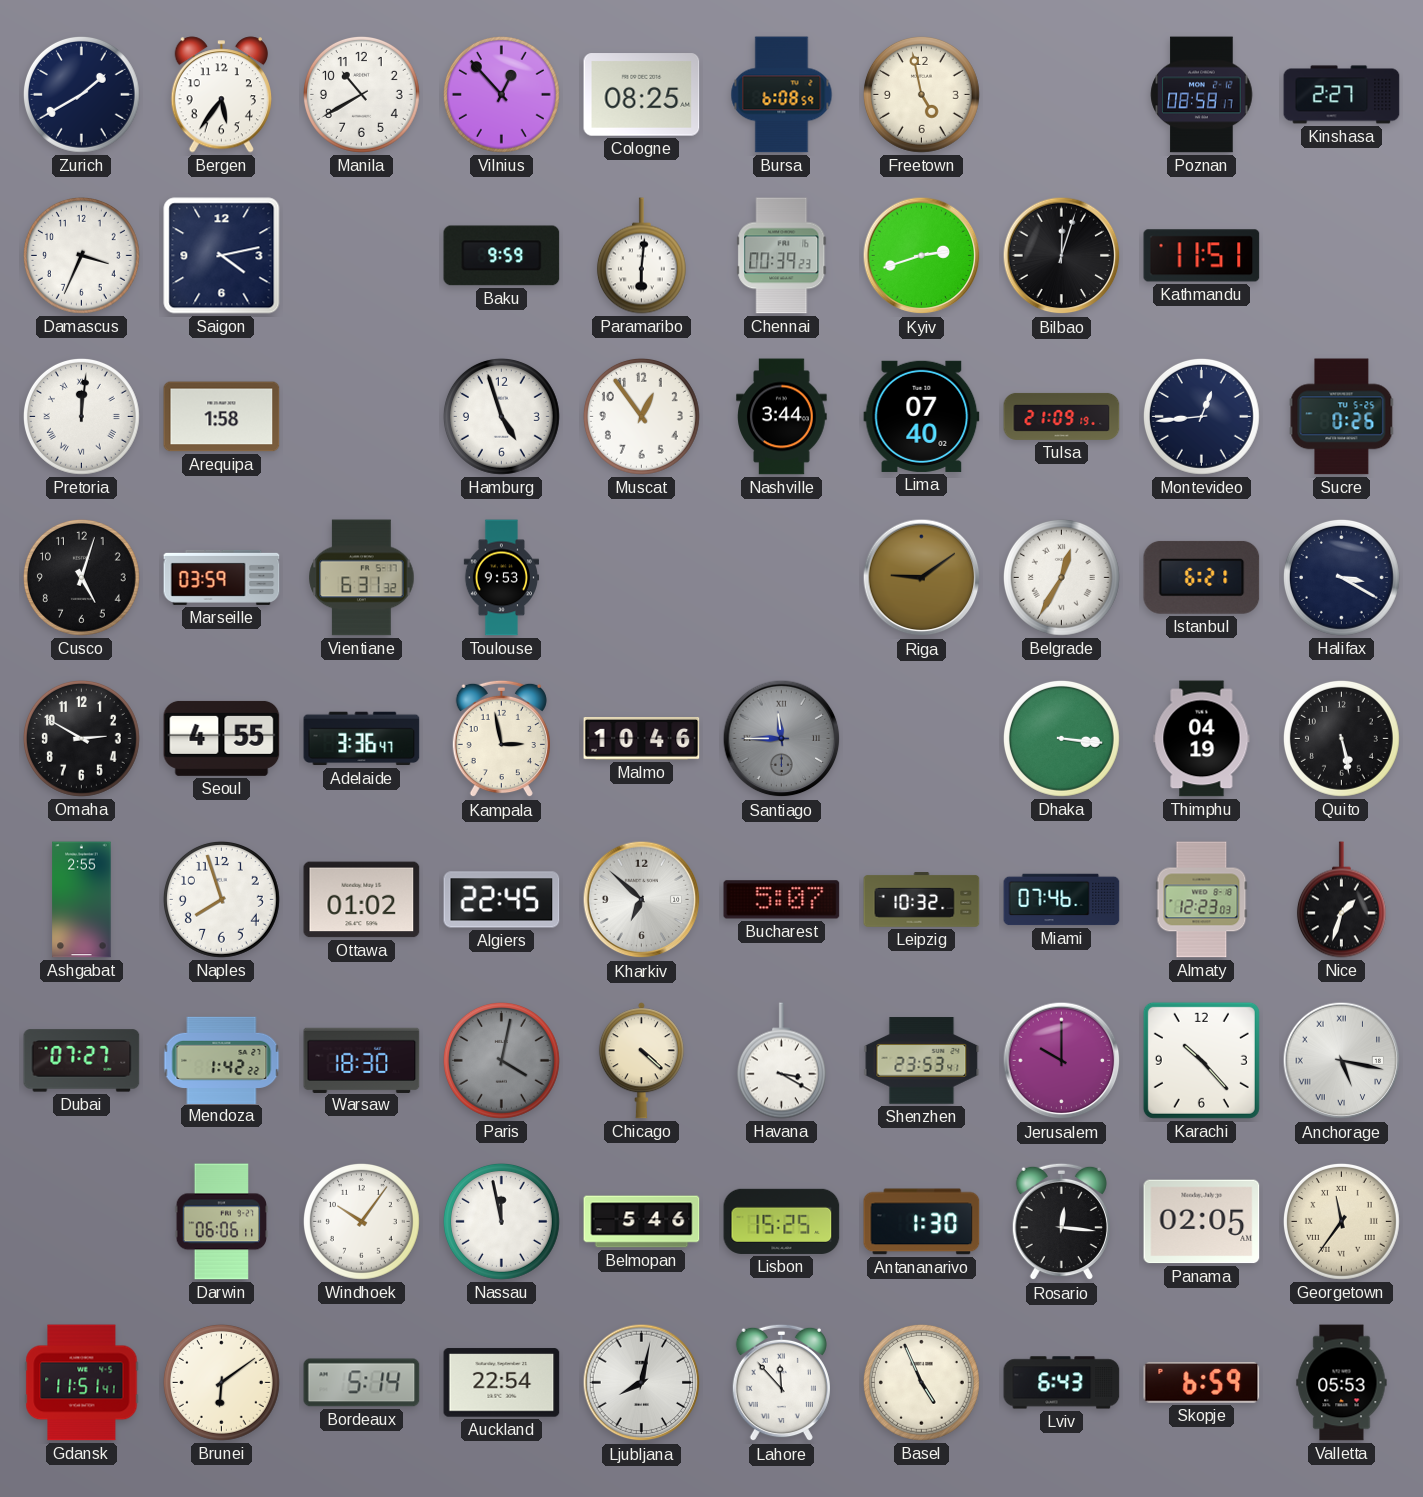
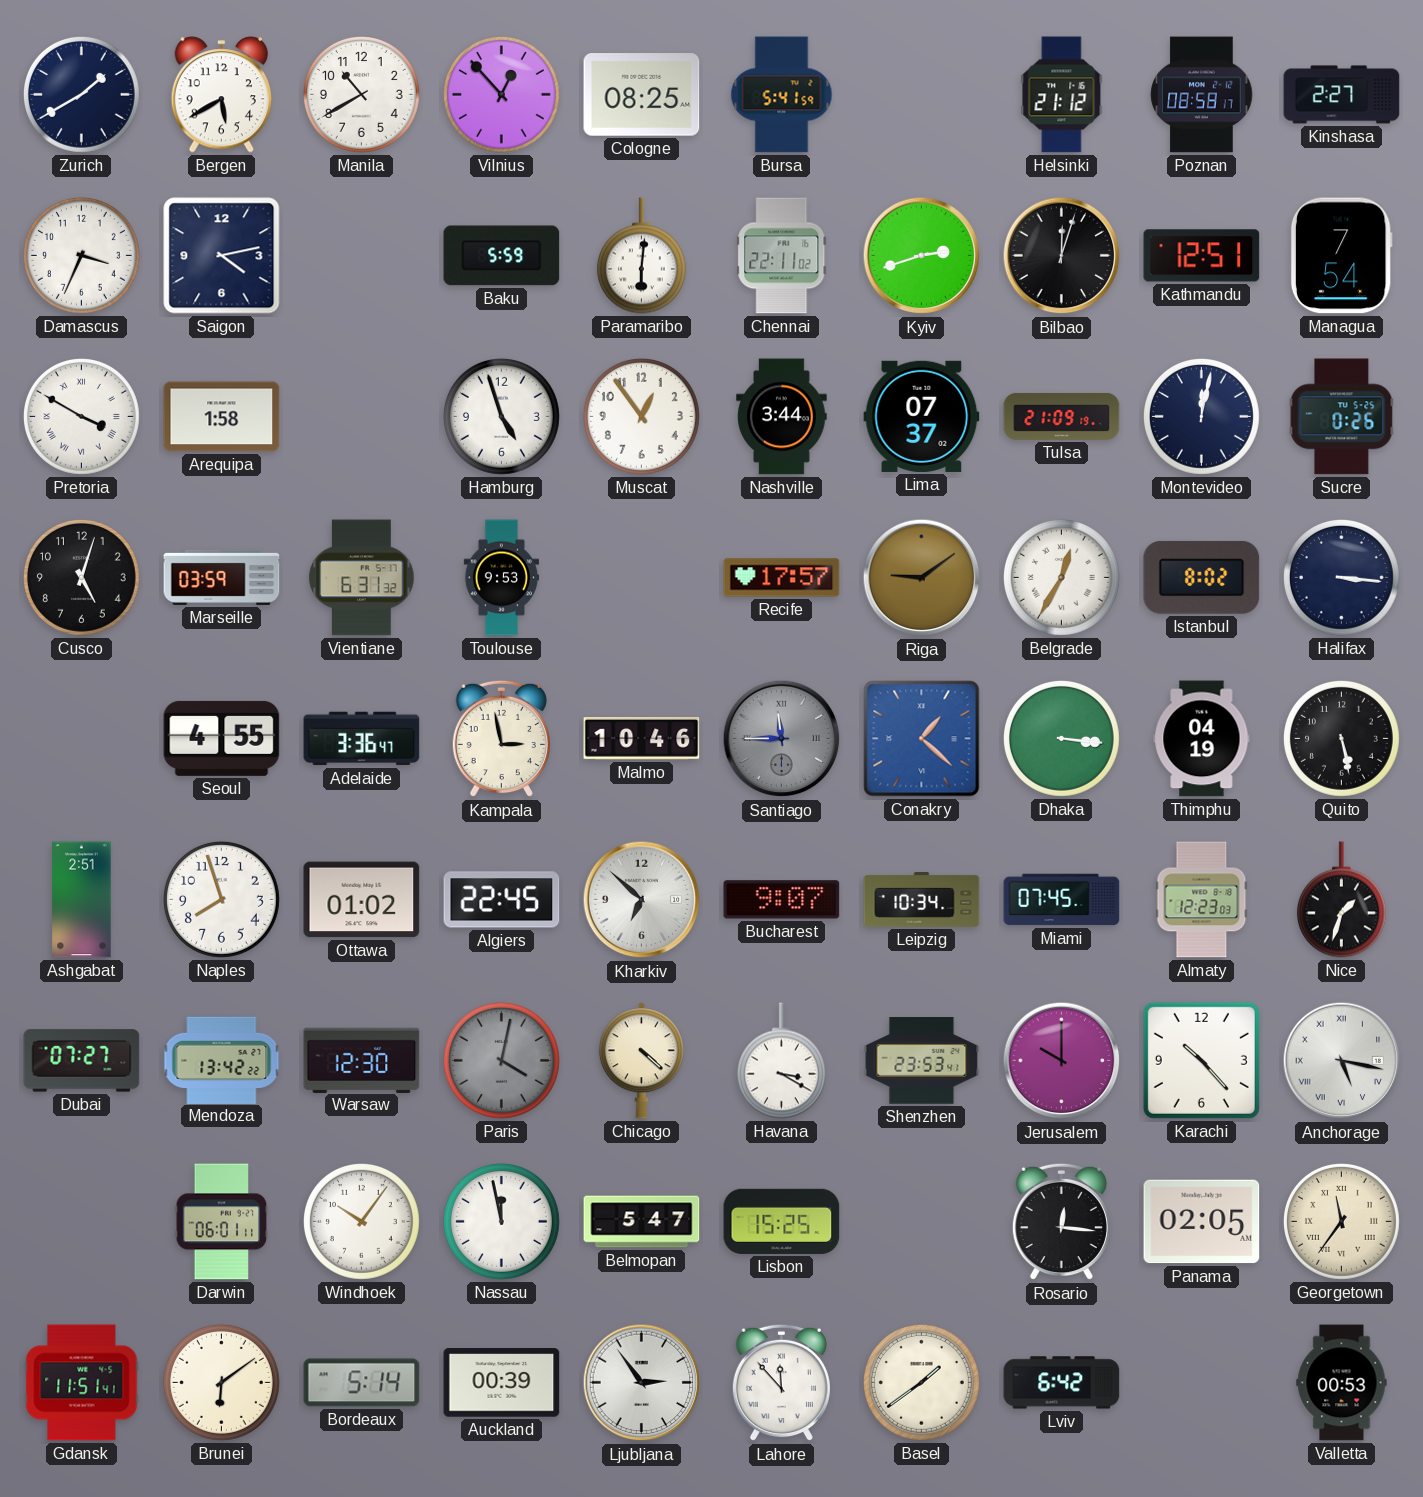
Bergen: 5:36 -> 5:40 (221, 95)
Bursa: 6:08 -> 5:41 (782, 95)
Freetown: 4:58 -> none (921, 94)
Helsinki: none -> 21:12 (1062, 95)
Baku: 9:59 -> 5:59 (502, 256)
Chennai: 00:39 -> 22:11 (782, 256)
Kathmandu: 11:51 -> 12:51 (1202, 256)
Managua: none -> 7:54 (1341, 256)
Pretoria: 12:01 -> 3:50 (81, 416)
Lima: 07:40 -> 07:37 (922, 416)
Montevideo: 12:44 -> 12:02 (1201, 416)
Recife: none -> 17:57 (782, 578)
Istanbul: 6:21 -> 8:02 (1202, 577)
Halifax: 3:20 -> 3:16 (1341, 577)
Omaha: 2:50 -> none (81, 738)
Conakry: none -> 1:22 (922, 739)
Ashgabat: 2:55 -> 2:51 (82, 900)
Bucharest: 5:07 -> 9:07 (782, 900)
Leipzig: 10:32 -> 10:34 (922, 900)
Miami: 07:46 -> 07:45 (1062, 900)
Mendoza: 1:42 -> 13:42 (222, 1060)
Warsaw: 18:30 -> 12:30 (362, 1060)
Darwin: 06:06 -> 06:01 (222, 1222)
Belmopan: 5:46 -> 5:47 (642, 1222)
Antananarivo: 1:30 -> none (922, 1222)
Auckland: 22:54 -> 00:39 (502, 1383)
Ljubljana: 8:02 -> 2:54 (642, 1383)
Basel: 4:56 -> 1:39 (921, 1382)
Lviv: 6:43 -> 6:42 (1062, 1383)
Skopje: 6:59 -> none (1202, 1383)
Valletta: 05:53 -> 00:53 (1342, 1383)
